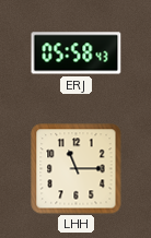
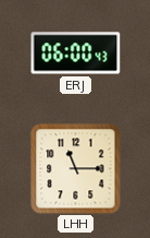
ERJ: 05:58 -> 06:00 (76, 53)
